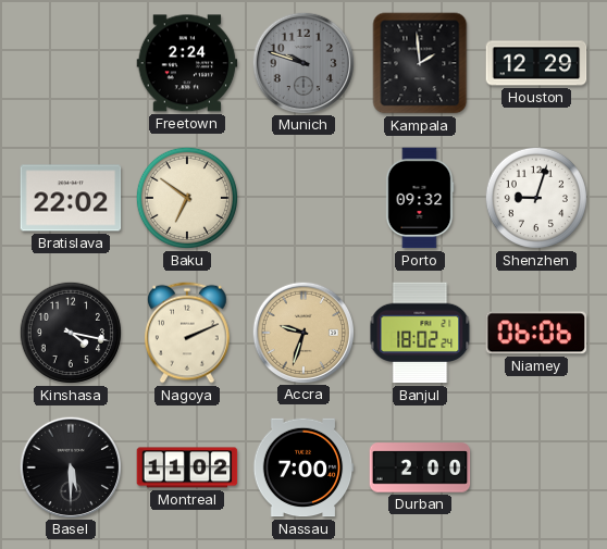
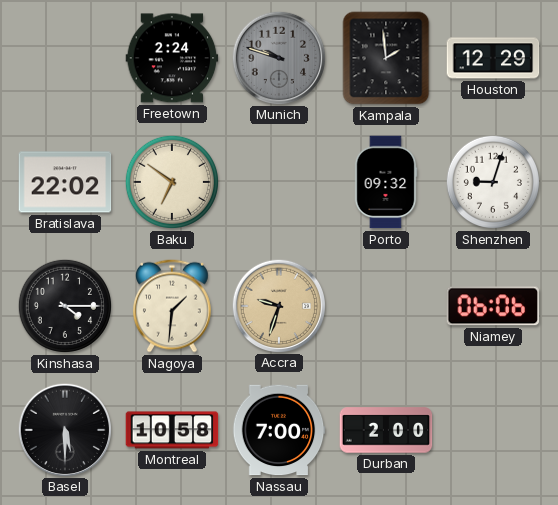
Kinshasa: 4:17 -> 4:15 (65, 306)
Nagoya: 2:11 -> 1:31 (173, 306)
Banjul: 18:02 -> none (420, 333)
Montreal: 11:02 -> 10:58 (172, 430)
